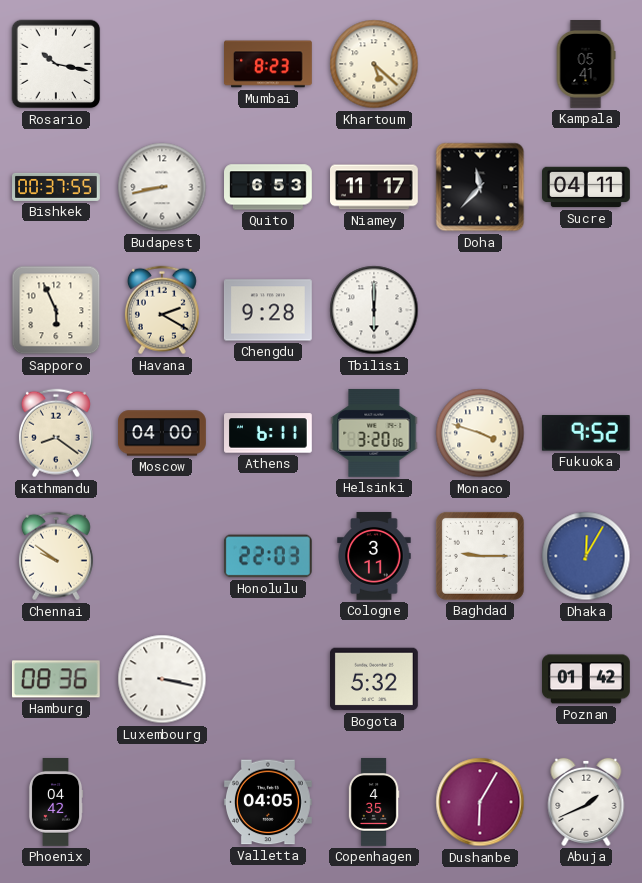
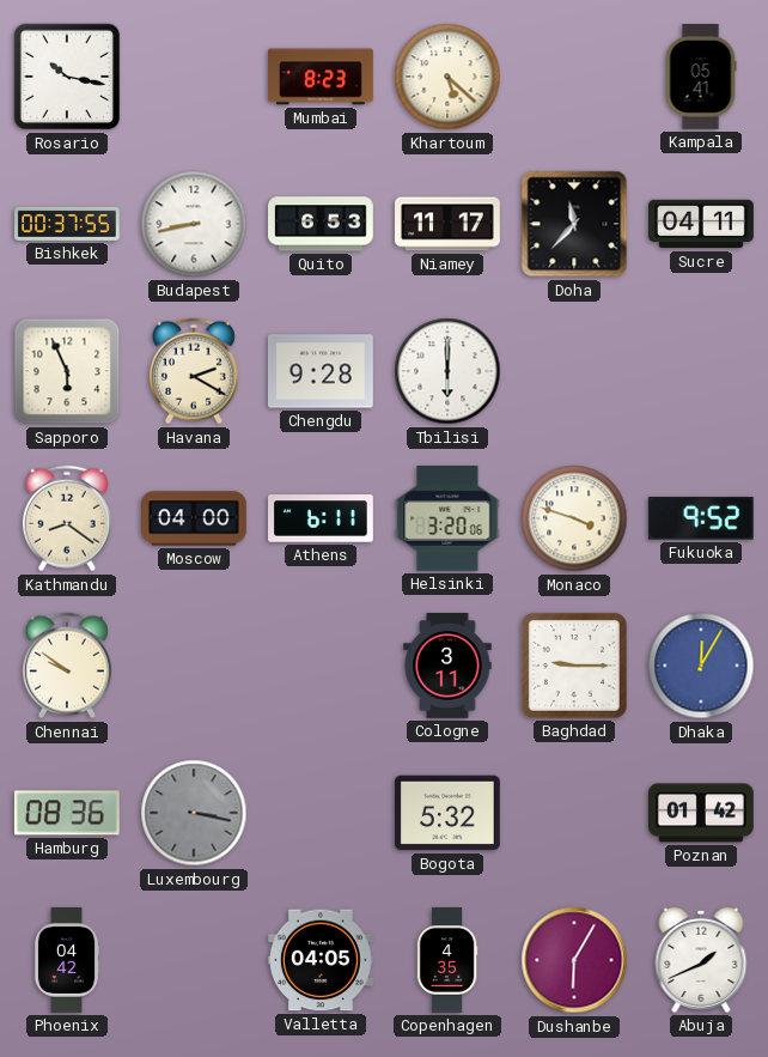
Honolulu: 22:03 -> none (268, 556)
Luxembourg dial: white -> grey (194, 813)
